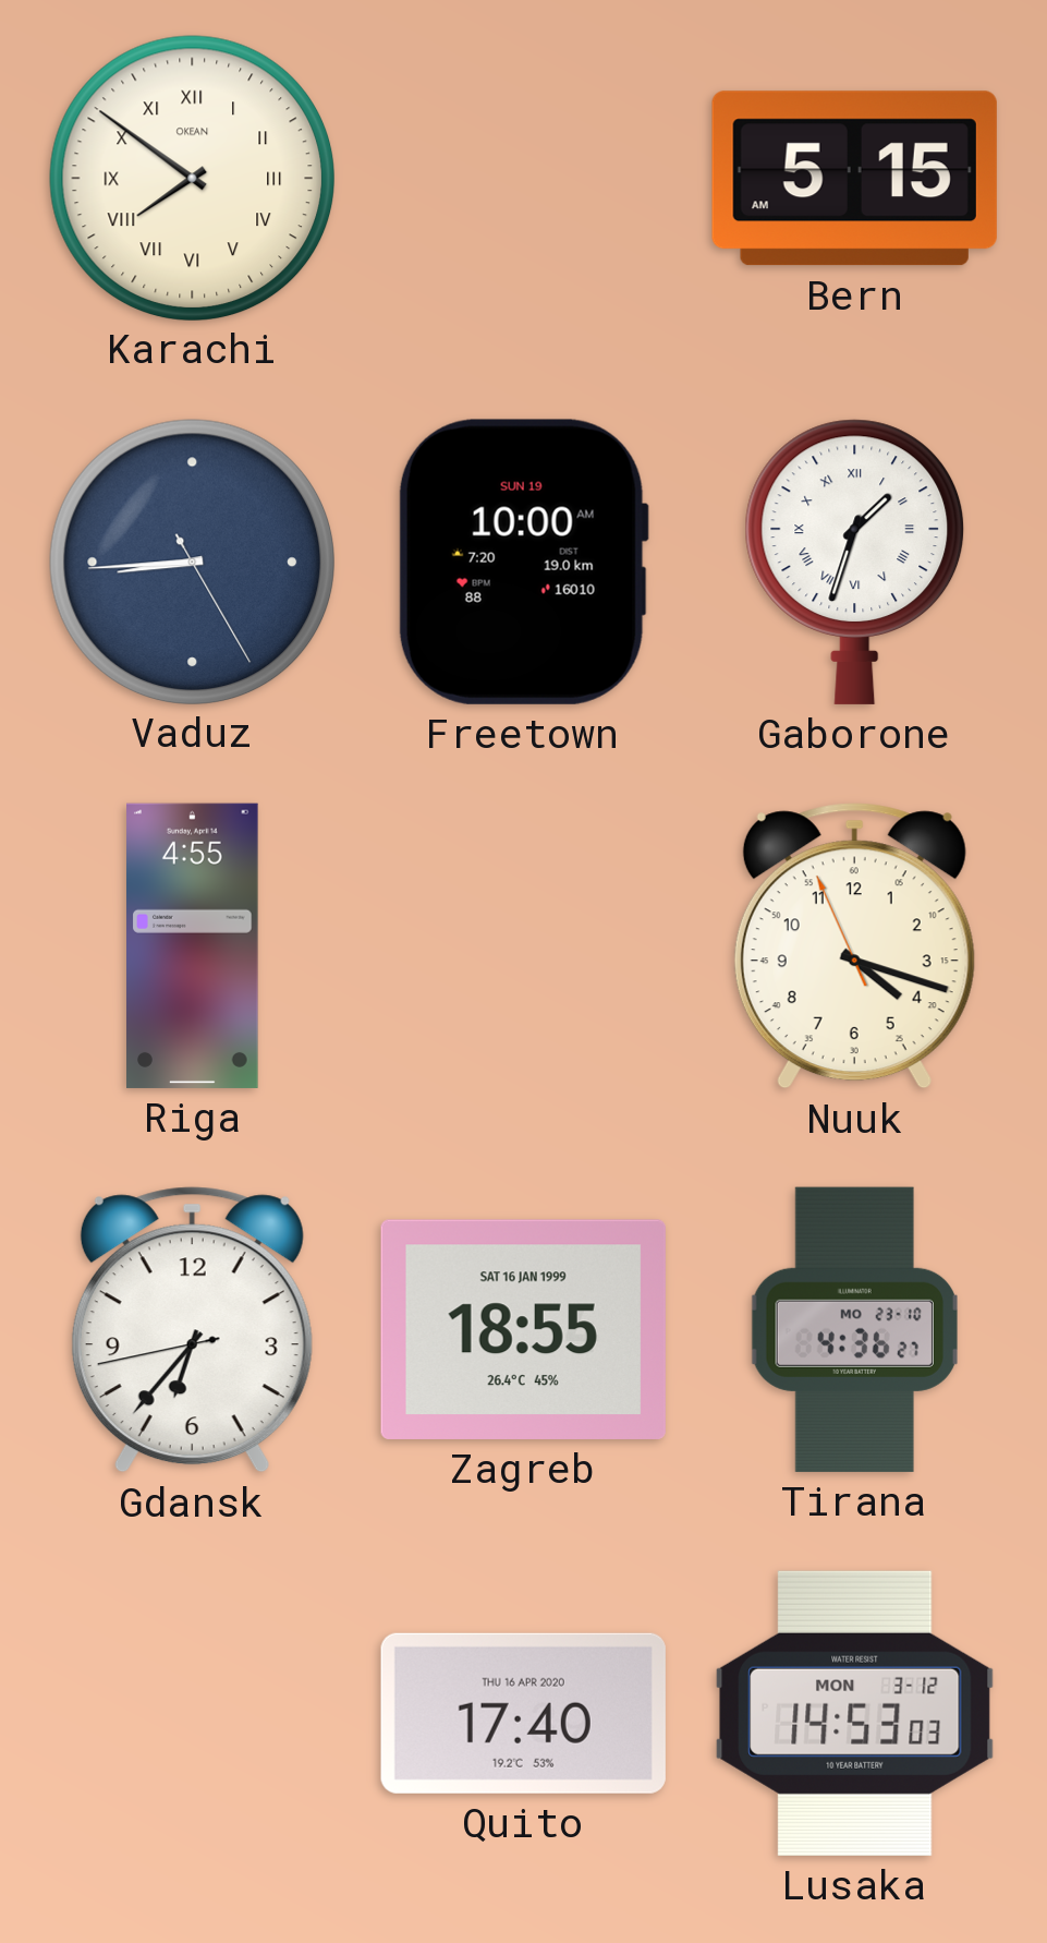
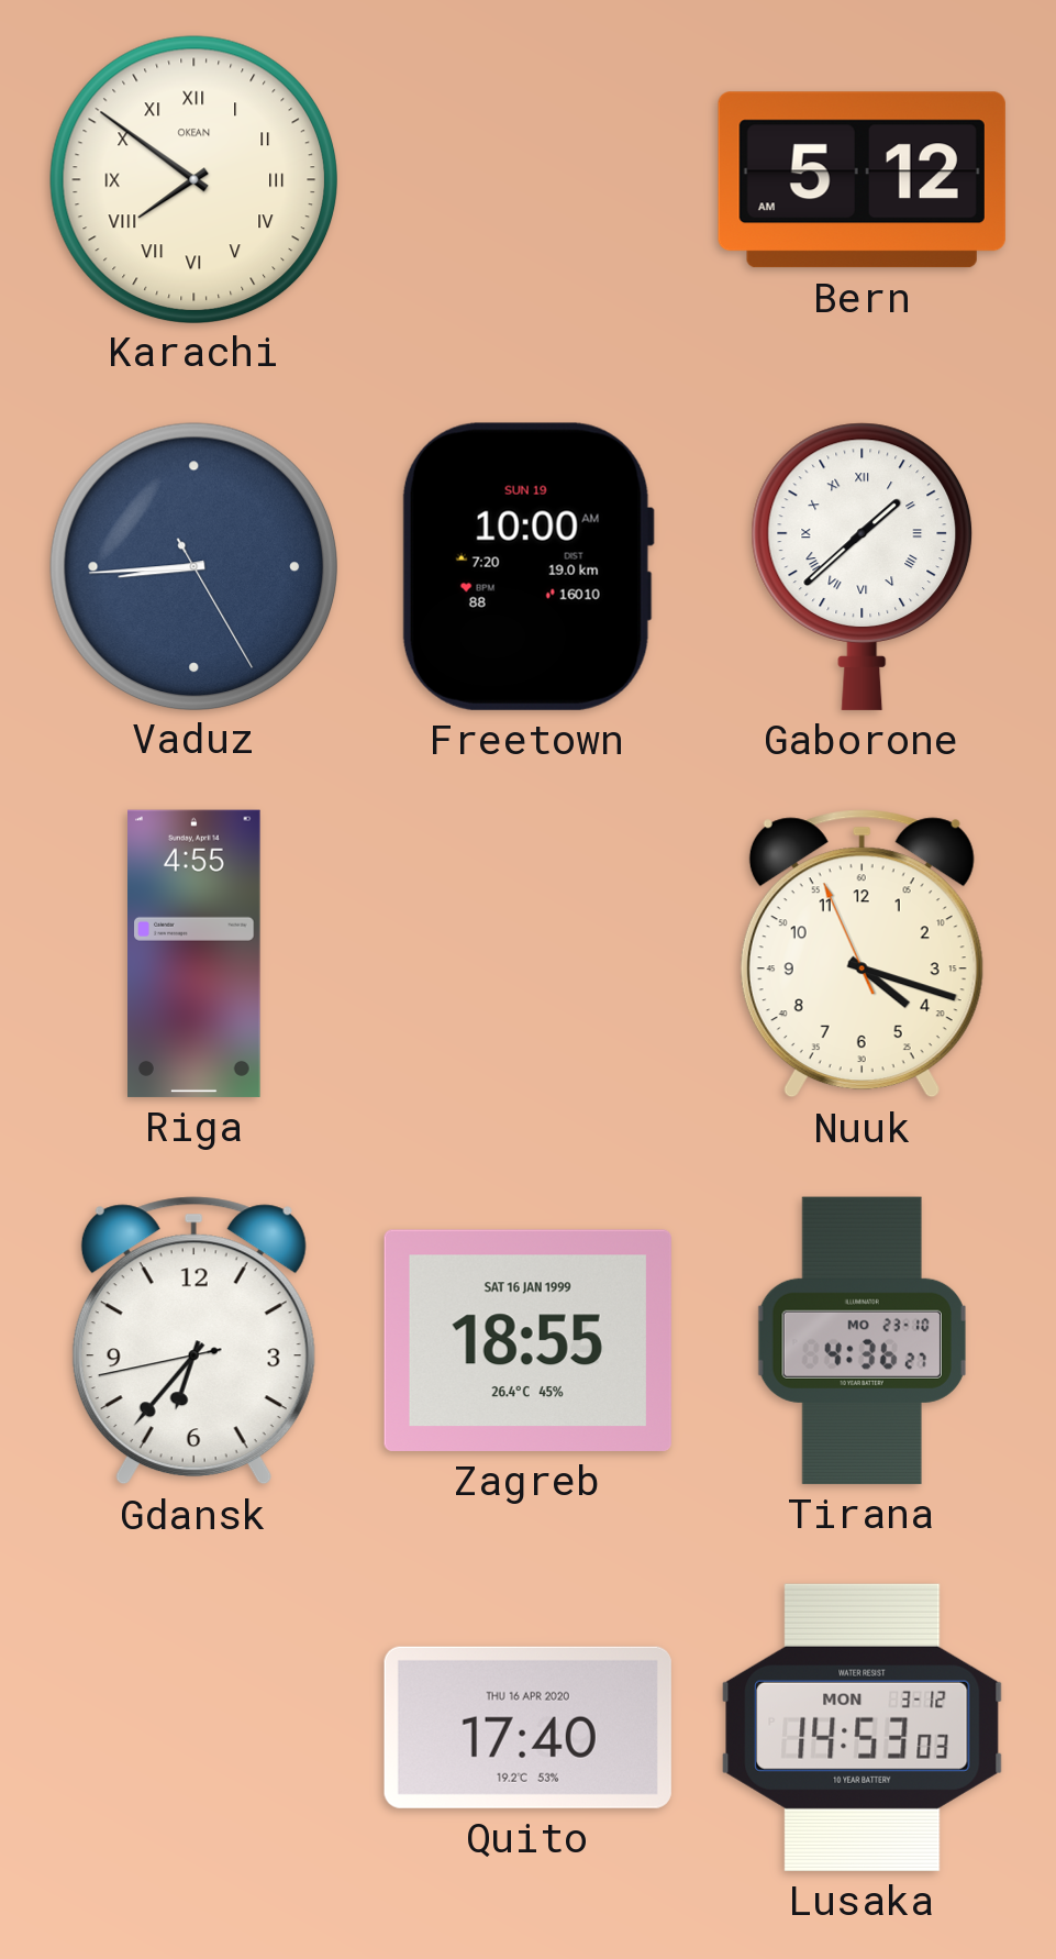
Bern: 5:15 -> 5:12 (862, 180)
Gaborone: 1:33 -> 1:38 (863, 566)
